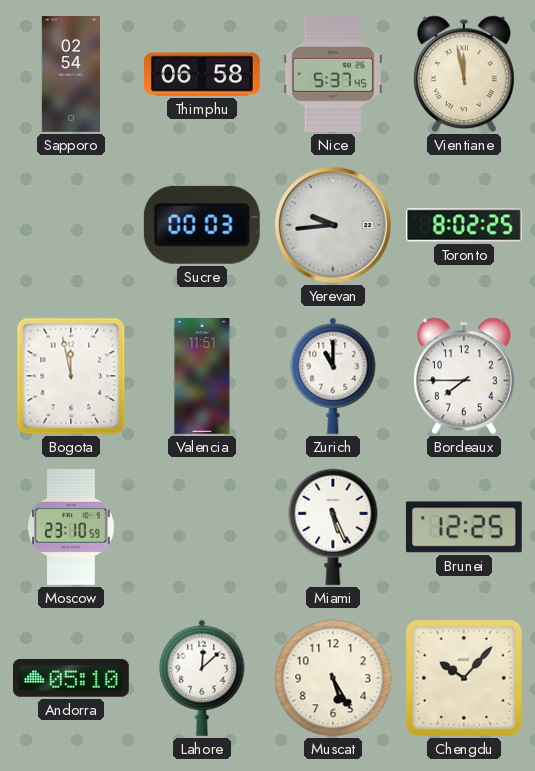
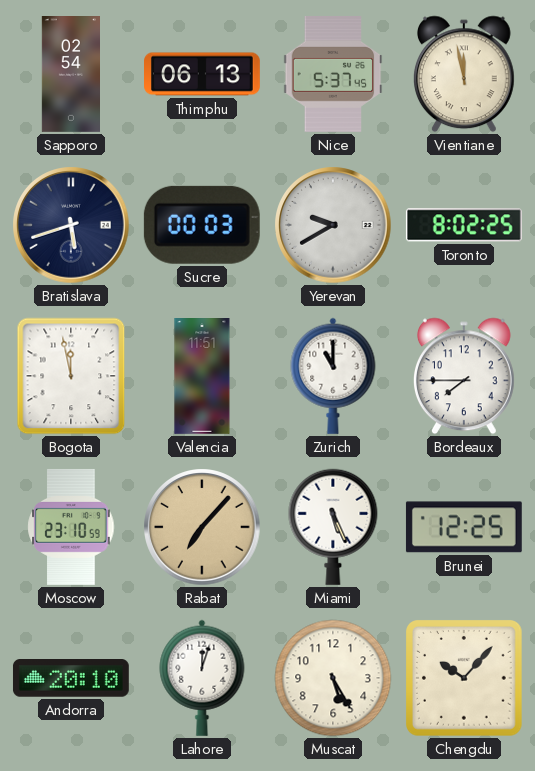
Thimphu: 06:58 -> 06:13 (203, 74)
Bratislava: none -> 5:42 (71, 225)
Yerevan: 9:44 -> 9:40 (333, 225)
Rabat: none -> 7:07 (202, 527)
Andorra: 05:10 -> 20:10 (71, 679)
Lahore: 12:08 -> 12:03 (202, 678)
